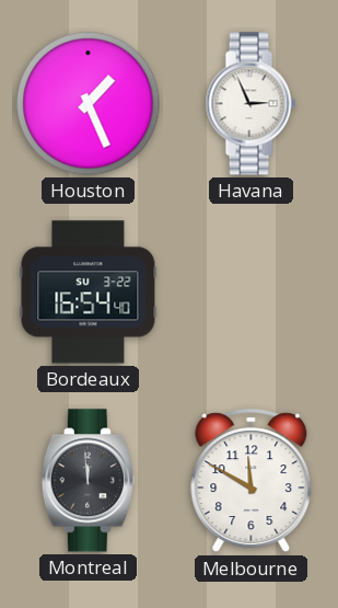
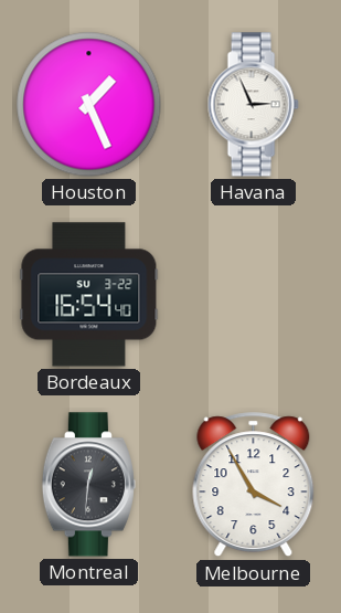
Montreal: 11:59 -> 12:31 (88, 485)
Melbourne: 11:50 -> 3:55 (254, 485)
